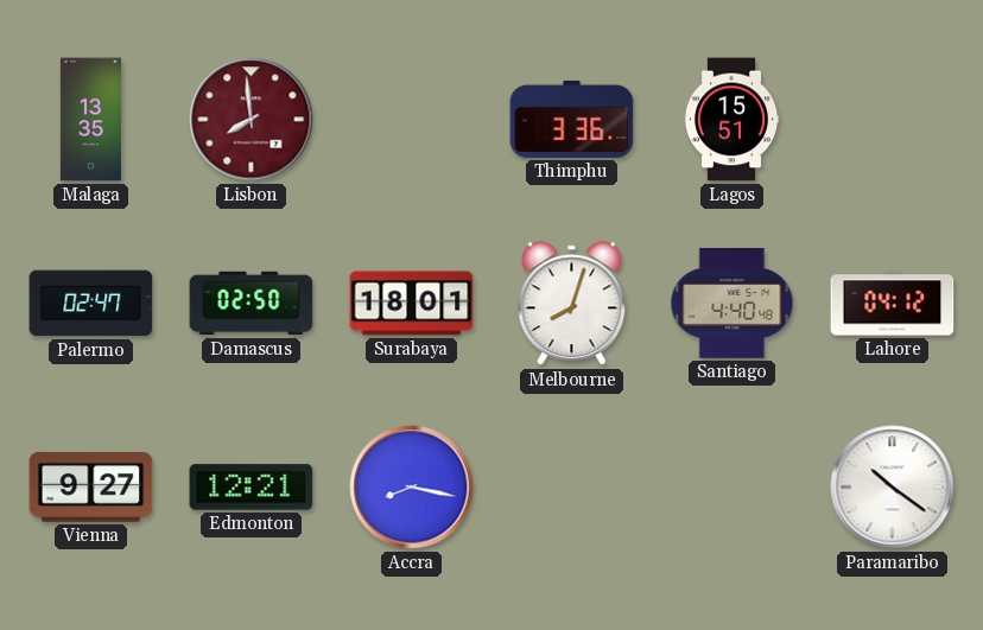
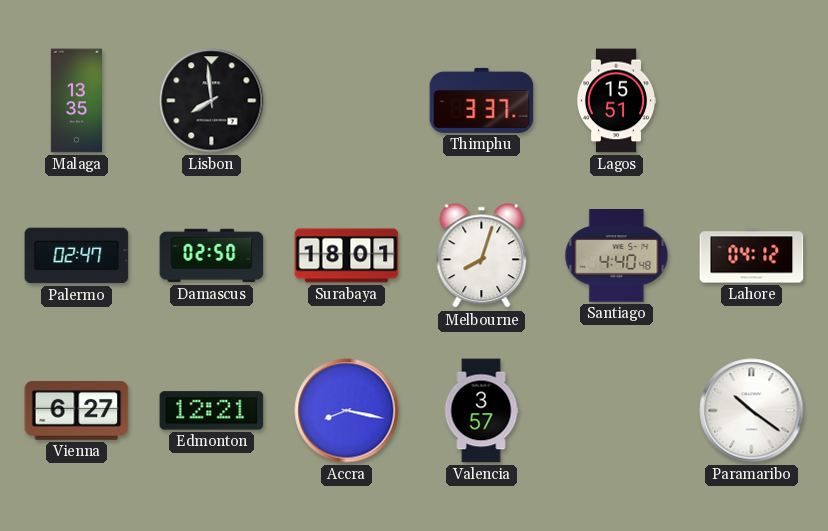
Lisbon dial: burgundy -> black (212, 101)
Thimphu: 3:36 -> 3:37 (482, 100)
Vienna: 9:27 -> 6:27 (77, 410)
Valencia: none -> 3:57 (481, 411)
